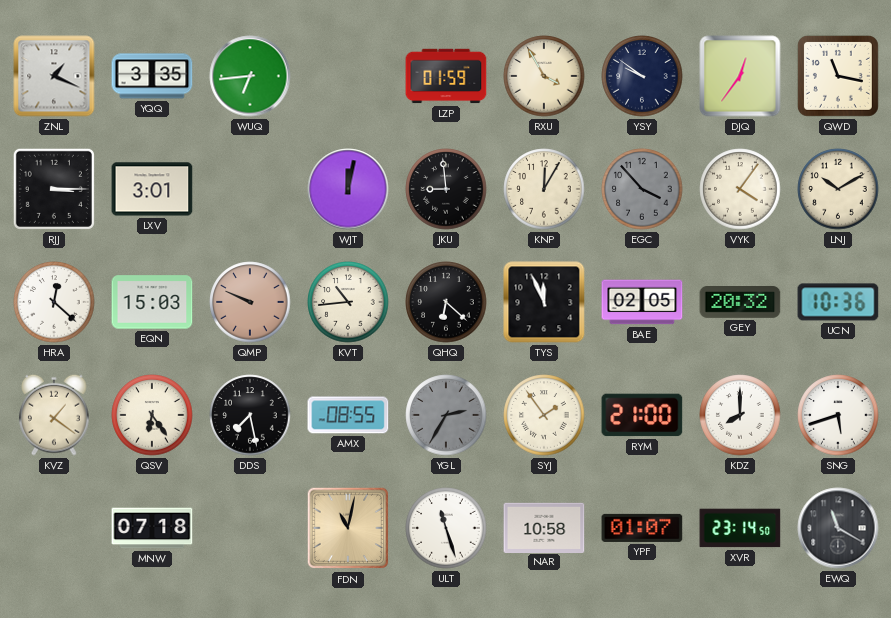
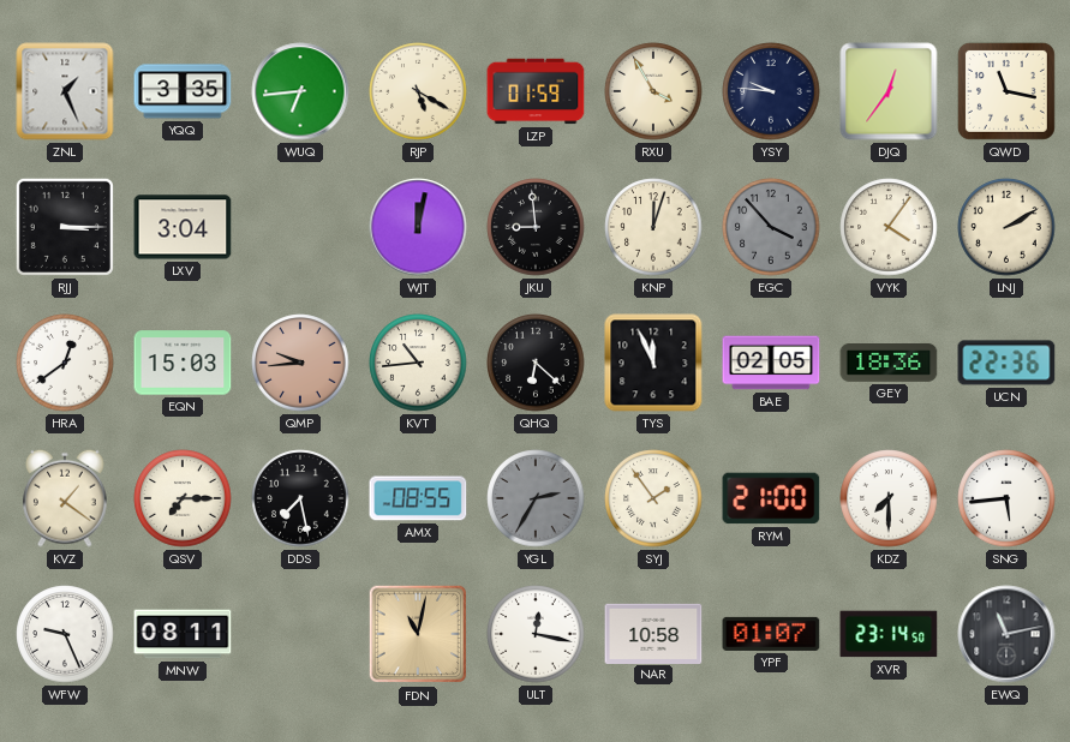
ZNL: 1:19 -> 1:26 (65, 91)
RJP: none -> 5:20 (418, 91)
YSY: 9:51 -> 9:46 (771, 91)
LXV: 3:01 -> 3:04 (183, 227)
KNP: 12:05 -> 12:03 (653, 227)
LNJ: 10:10 -> 2:10 (1006, 227)
HRA: 12:22 -> 12:39 (65, 363)
QMP: 9:49 -> 9:44 (300, 363)
GEY: 20:32 -> 18:36 (889, 364)
UCN: 10:36 -> 22:36 (1006, 363)
QSV: 6:24 -> 7:15 (183, 498)
KDZ: 8:00 -> 7:30 (889, 498)
SNG: 5:42 -> 5:44 (1006, 498)
WFW: none -> 9:26 (65, 634)
MNW: 07:18 -> 08:11 (183, 634)
ULT: 11:27 -> 12:17 (536, 634)
EWQ: 11:20 -> 11:13 (1006, 634)
